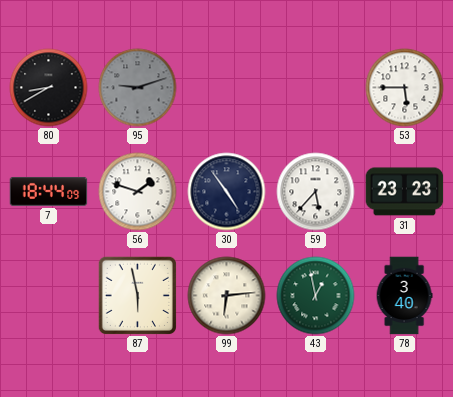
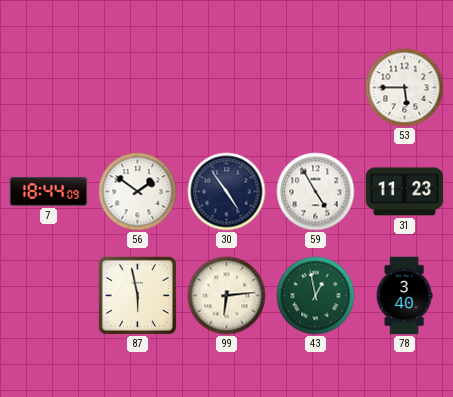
80: 8:40 -> none (49, 88)
95: 9:12 -> none (138, 88)
56: 1:48 -> 1:51 (138, 192)
59: 5:37 -> 4:55 (316, 192)
31: 23:23 -> 11:23 (405, 192)
